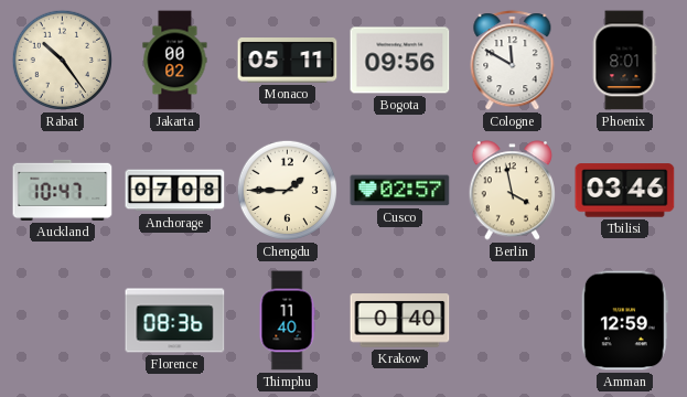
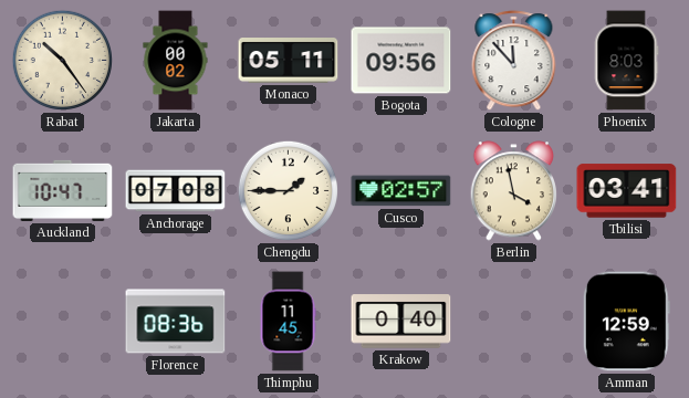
Cologne: 11:50 -> 11:53 (514, 61)
Phoenix: 8:01 -> 8:03 (626, 61)
Tbilisi: 03:46 -> 03:41 (627, 191)
Thimphu: 11:40 -> 11:45 (288, 322)
